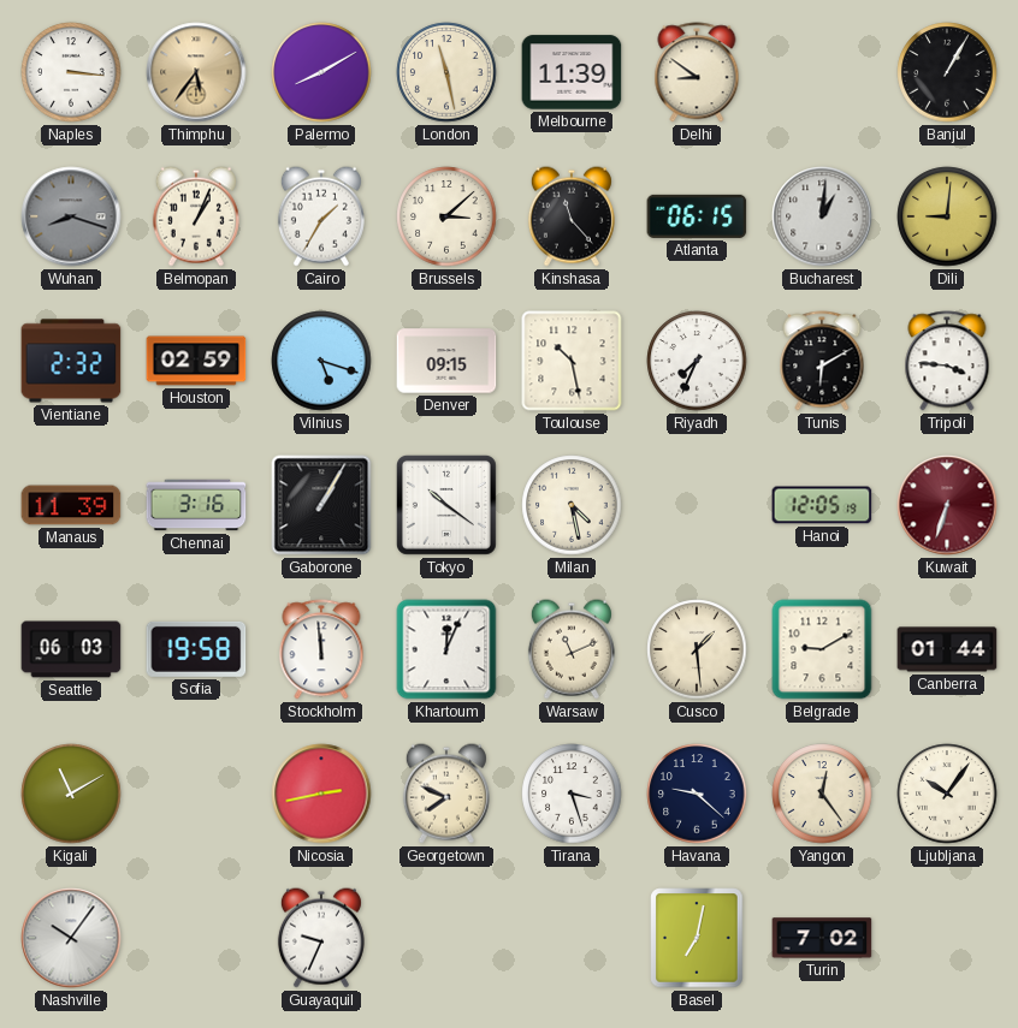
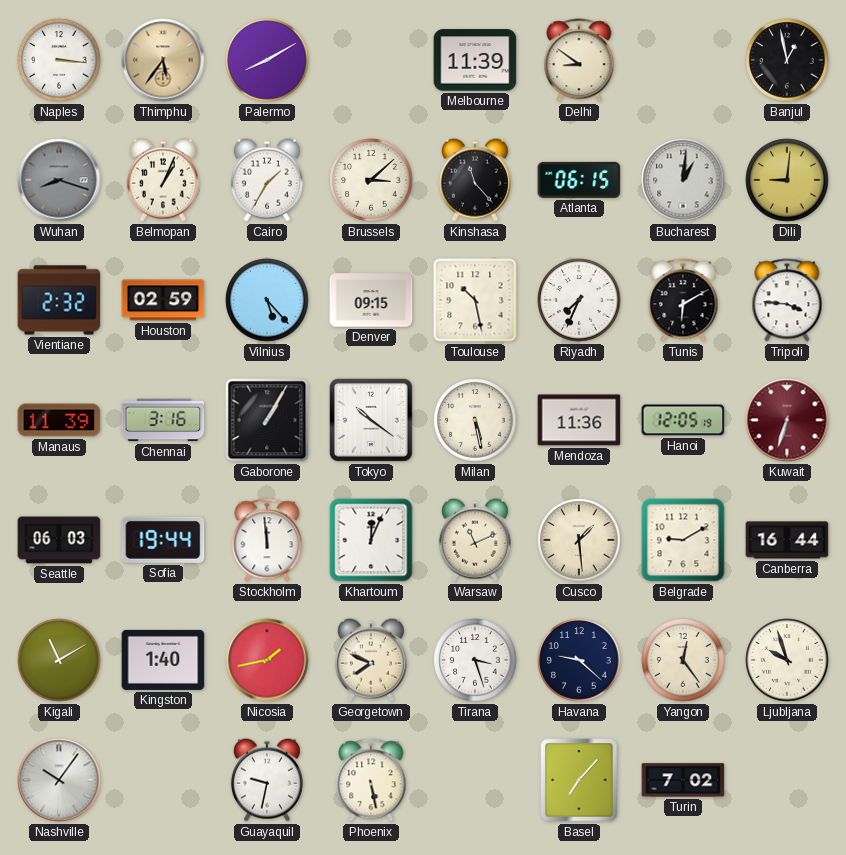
London: 11:28 -> none (446, 72)
Banjul: 1:05 -> 12:58 (787, 60)
Vilnius: 5:18 -> 5:23 (267, 300)
Milan: 4:28 -> 5:28 (475, 420)
Mendoza: none -> 11:36 (579, 420)
Sofia: 19:58 -> 19:44 (163, 540)
Canberra: 01:44 -> 16:44 (787, 540)
Kingston: none -> 1:40 (163, 660)
Nicosia: 2:43 -> 1:43 (267, 660)
Ljubljana: 10:06 -> 9:57 (787, 660)
Guayaquil: 9:34 -> 9:32 (267, 780)
Phoenix: none -> 5:28 (371, 780)
Basel: 7:02 -> 7:07 (579, 780)
